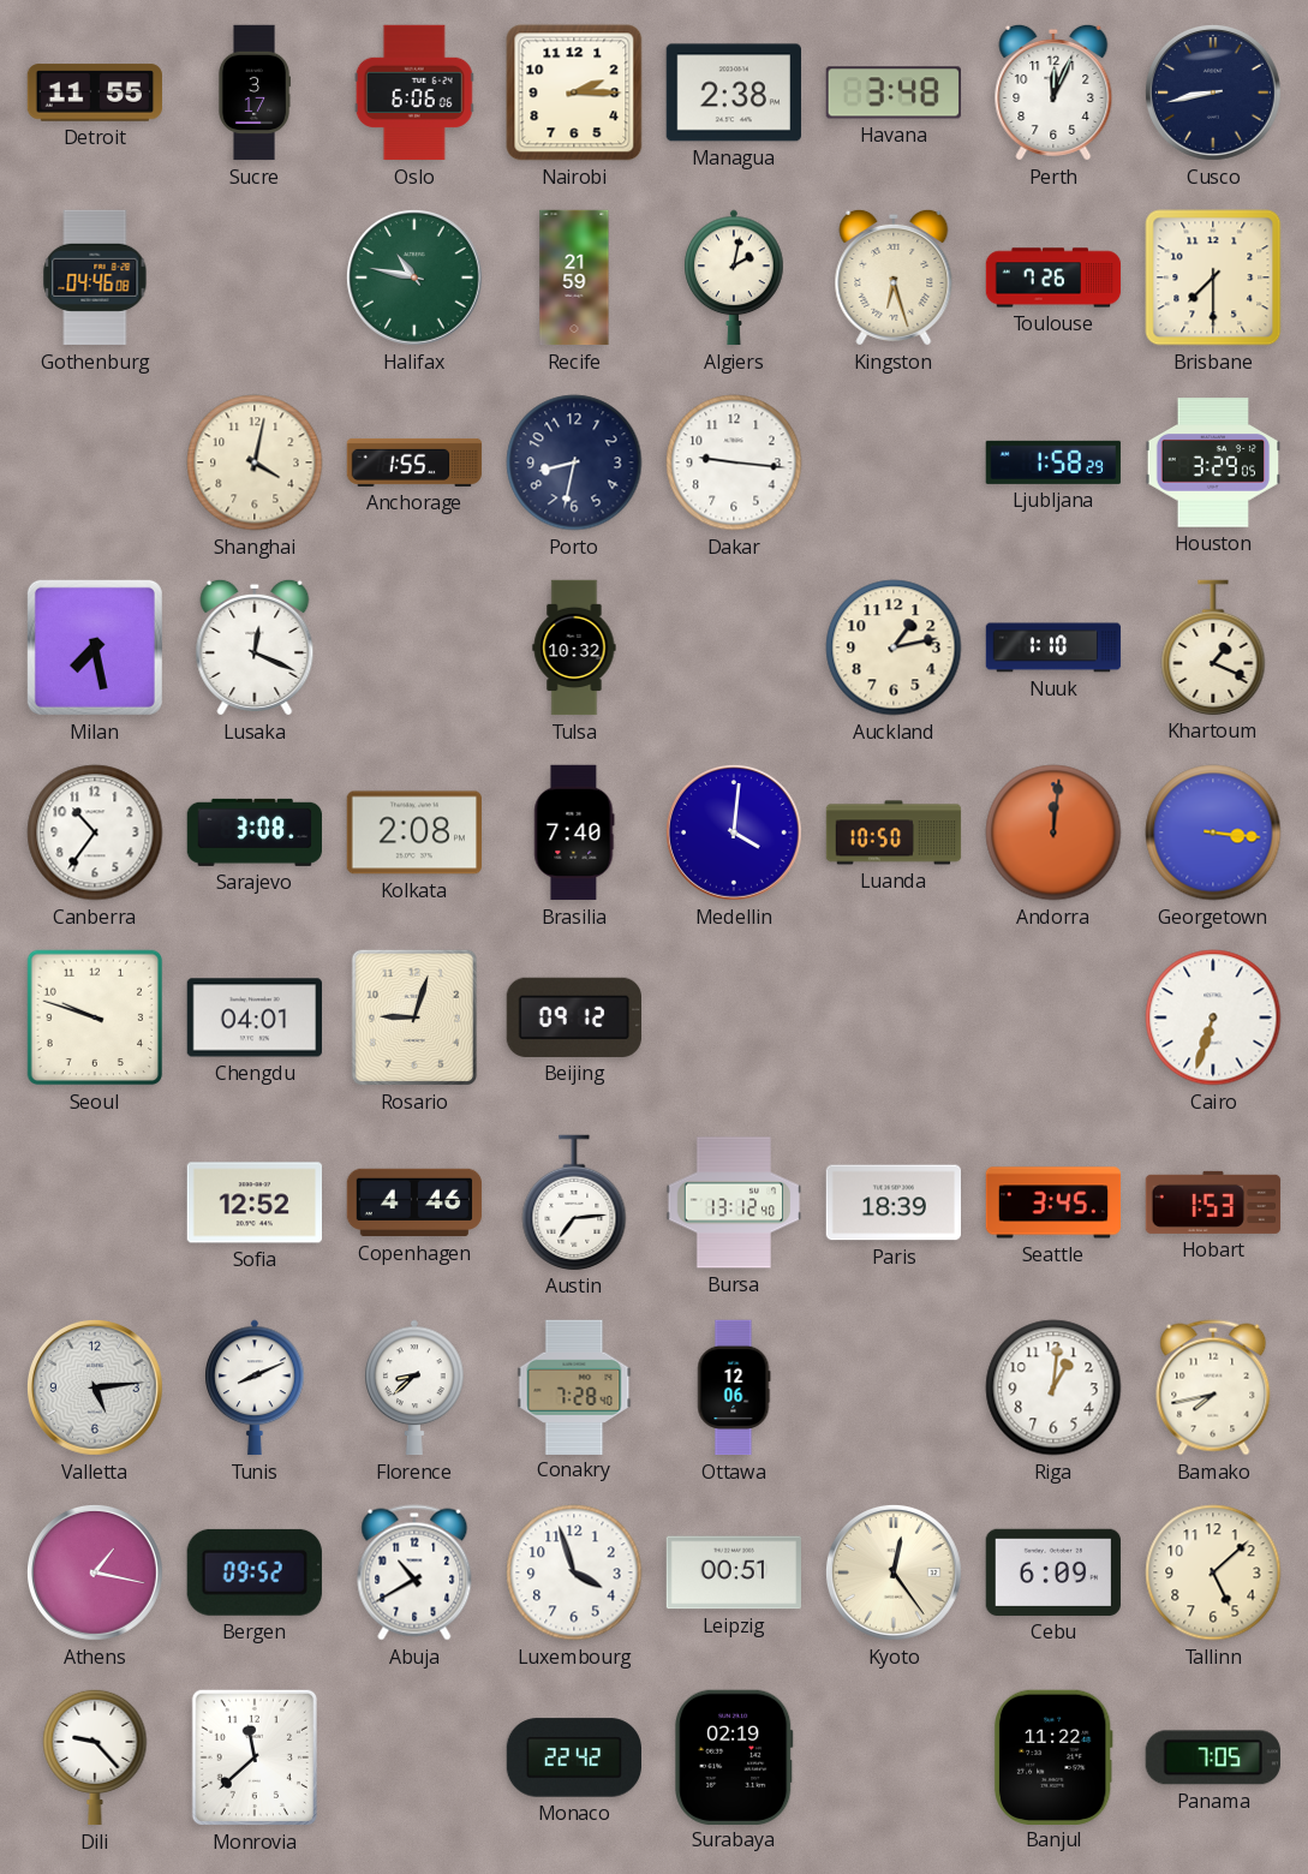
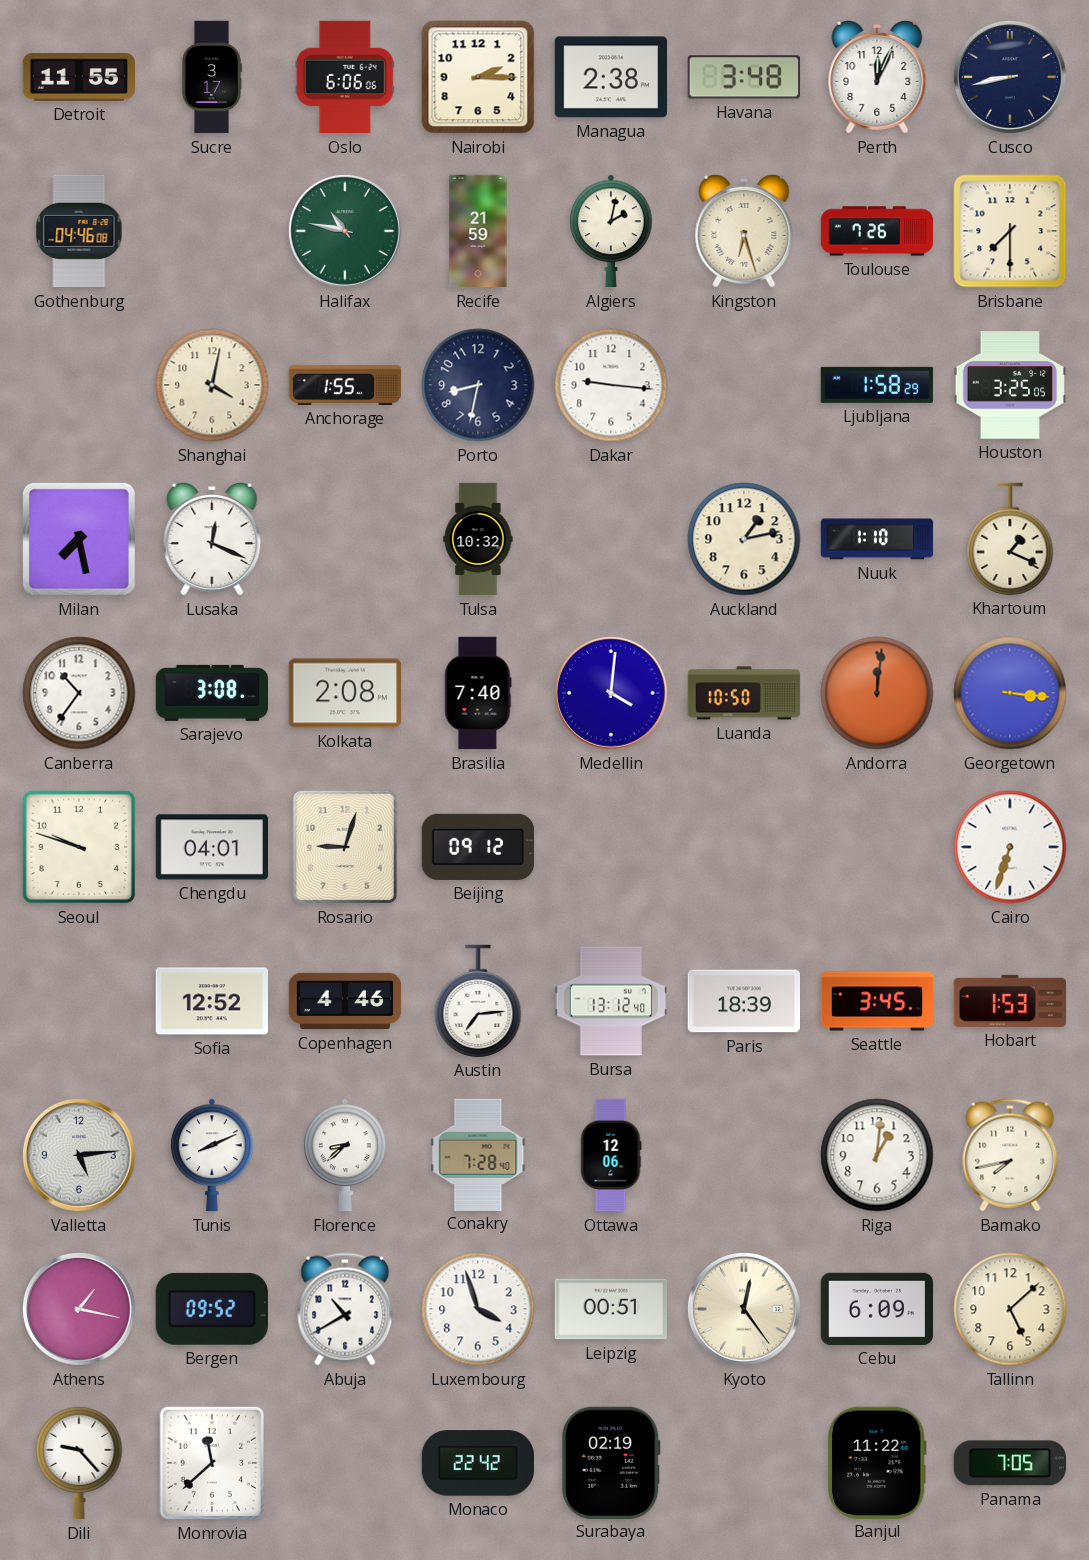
Houston: 3:29 -> 3:25 (1010, 385)
